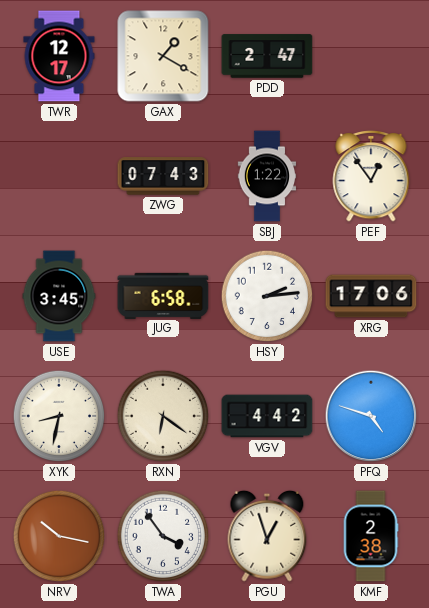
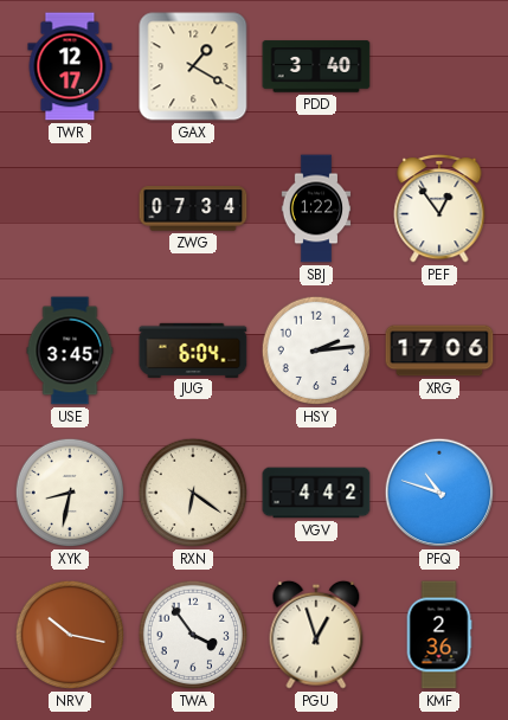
PDD: 2:47 -> 3:40 (316, 66)
ZWG: 07:43 -> 07:34 (193, 208)
JUG: 6:58 -> 6:04 (193, 349)
PFQ: 4:48 -> 10:48 (439, 493)
KMF: 2:38 -> 2:36 (439, 635)
